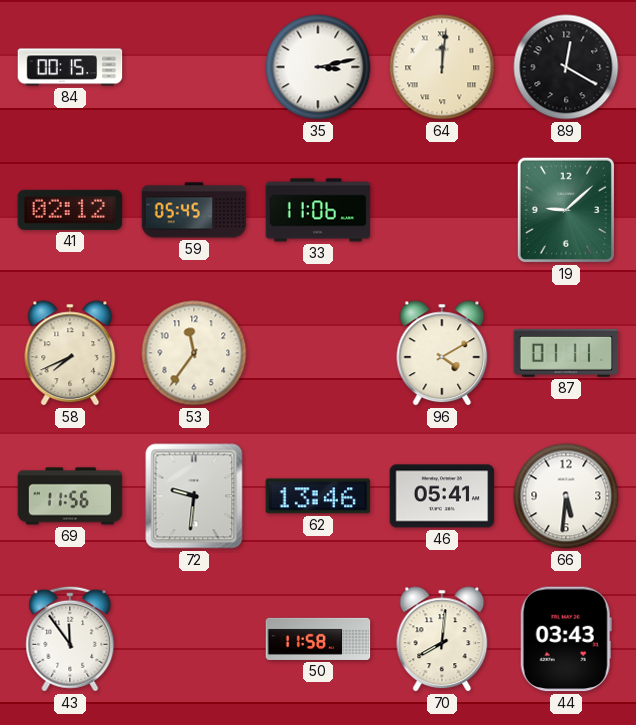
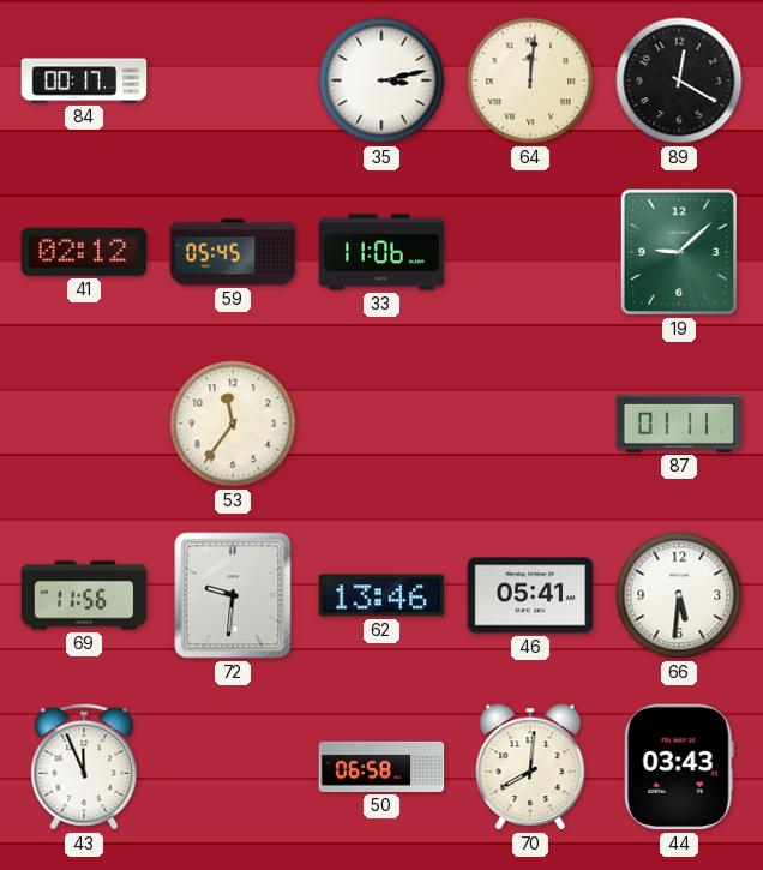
84: 00:15 -> 00:17 (84, 80)
58: 7:41 -> none (70, 353)
96: 4:10 -> none (442, 353)
43: 11:54 -> 11:56 (84, 767)
50: 11:58 -> 06:58 (381, 767)
